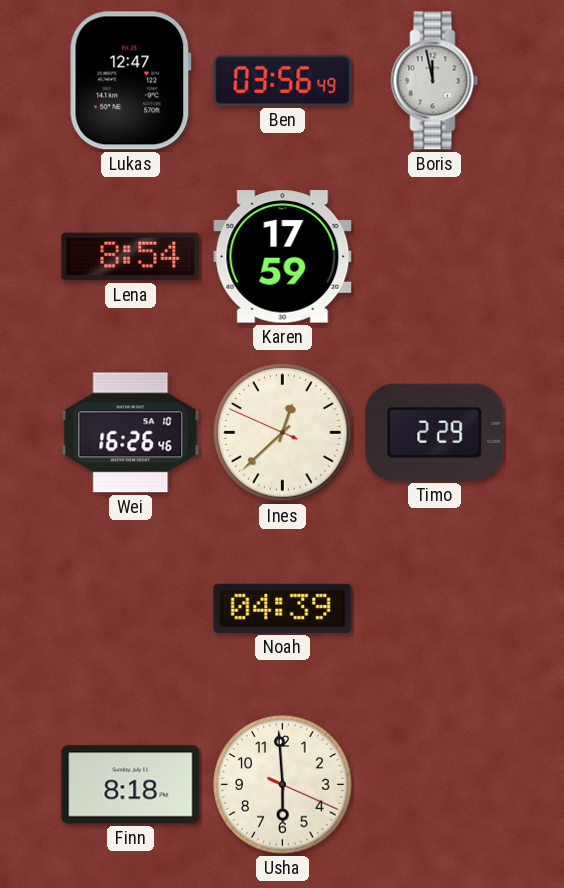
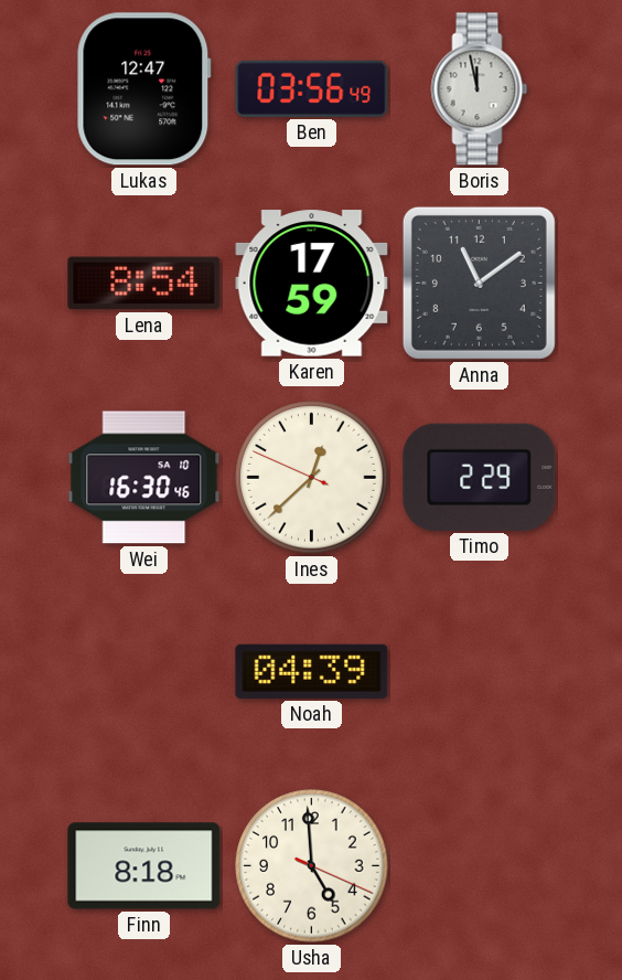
Anna: none -> 11:09 (479, 283)
Wei: 16:26 -> 16:30 (144, 478)
Usha: 5:59 -> 4:59 (312, 866)
